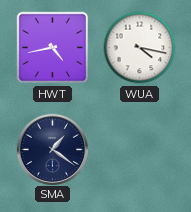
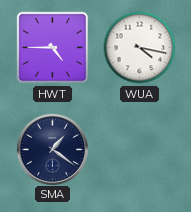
HWT: 4:43 -> 4:45 (53, 48)
